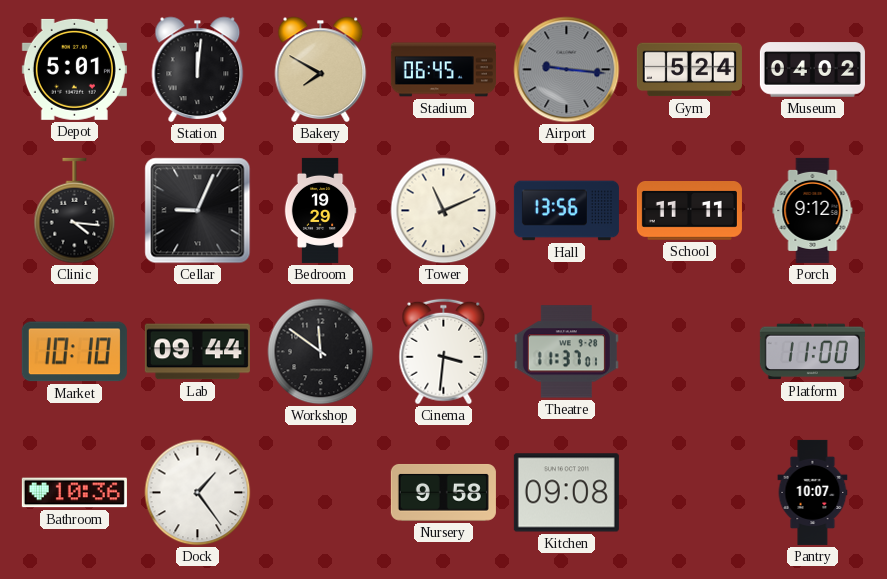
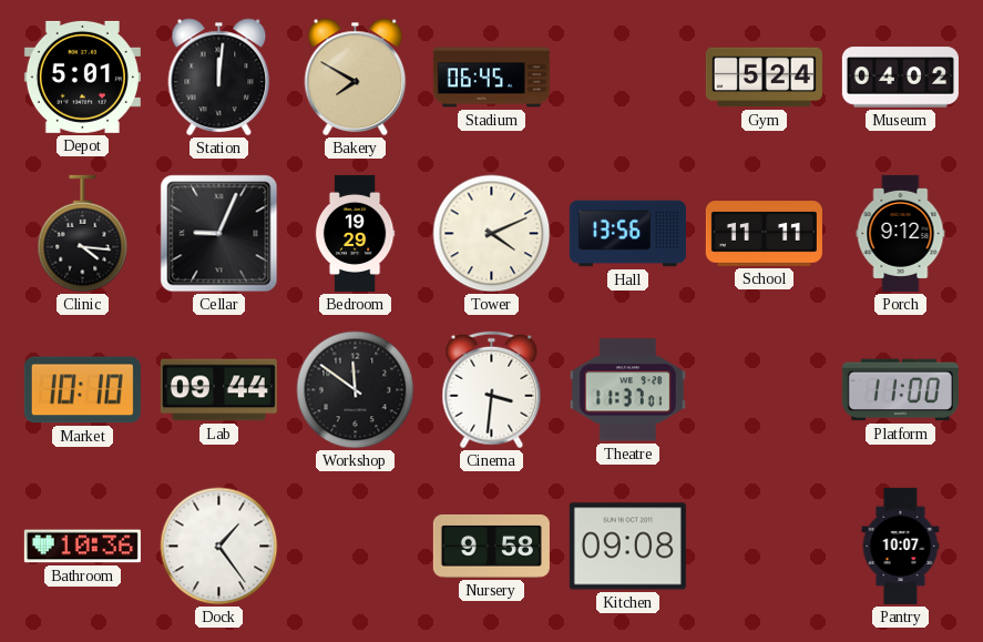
Airport: 9:16 -> none (567, 70)
Tower: 11:11 -> 4:11 (492, 234)
